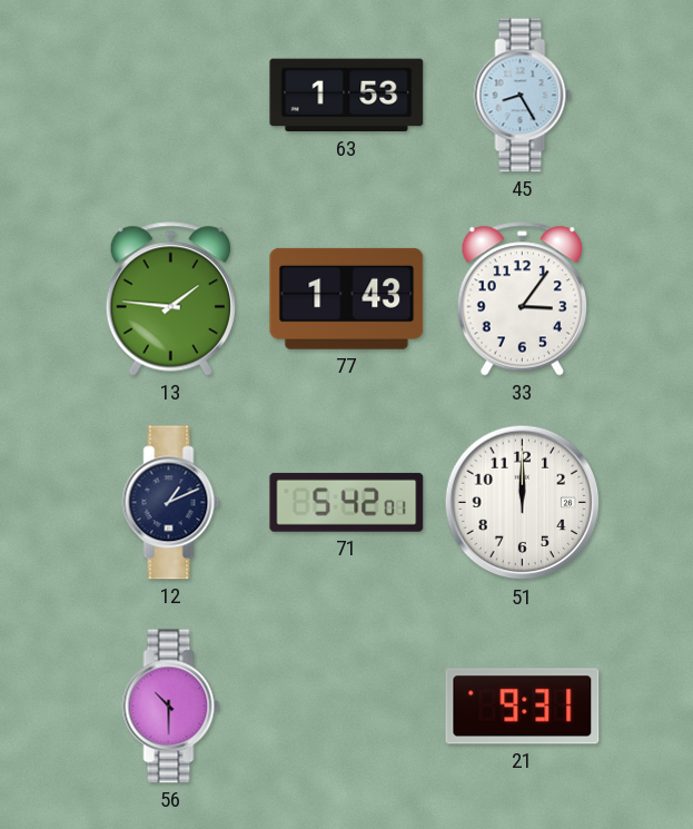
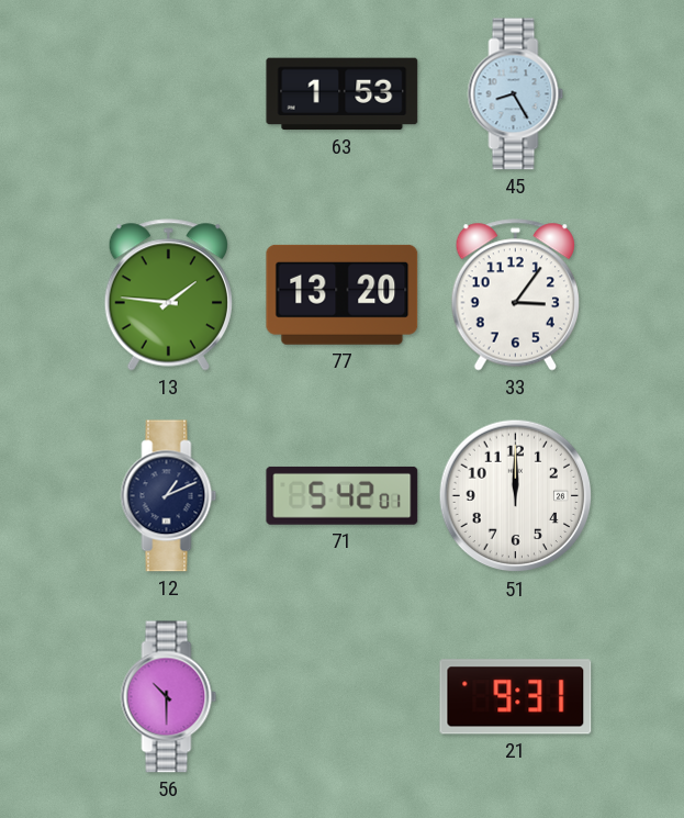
77: 1:43 -> 13:20 (343, 294)
